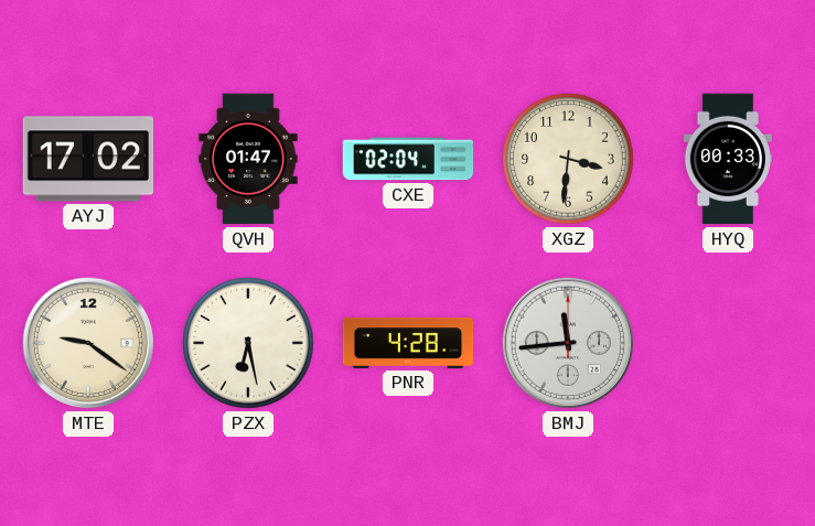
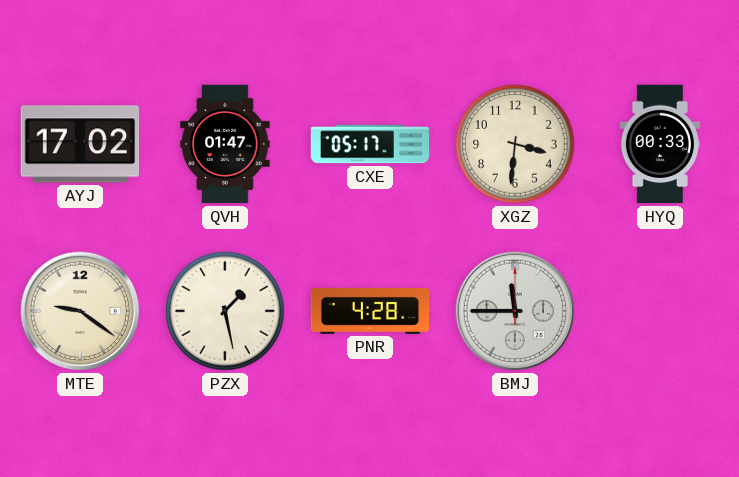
CXE: 02:04 -> 05:17 (370, 144)
PZX: 6:28 -> 1:28 (225, 311)
BMJ: 11:44 -> 11:45 (515, 311)
